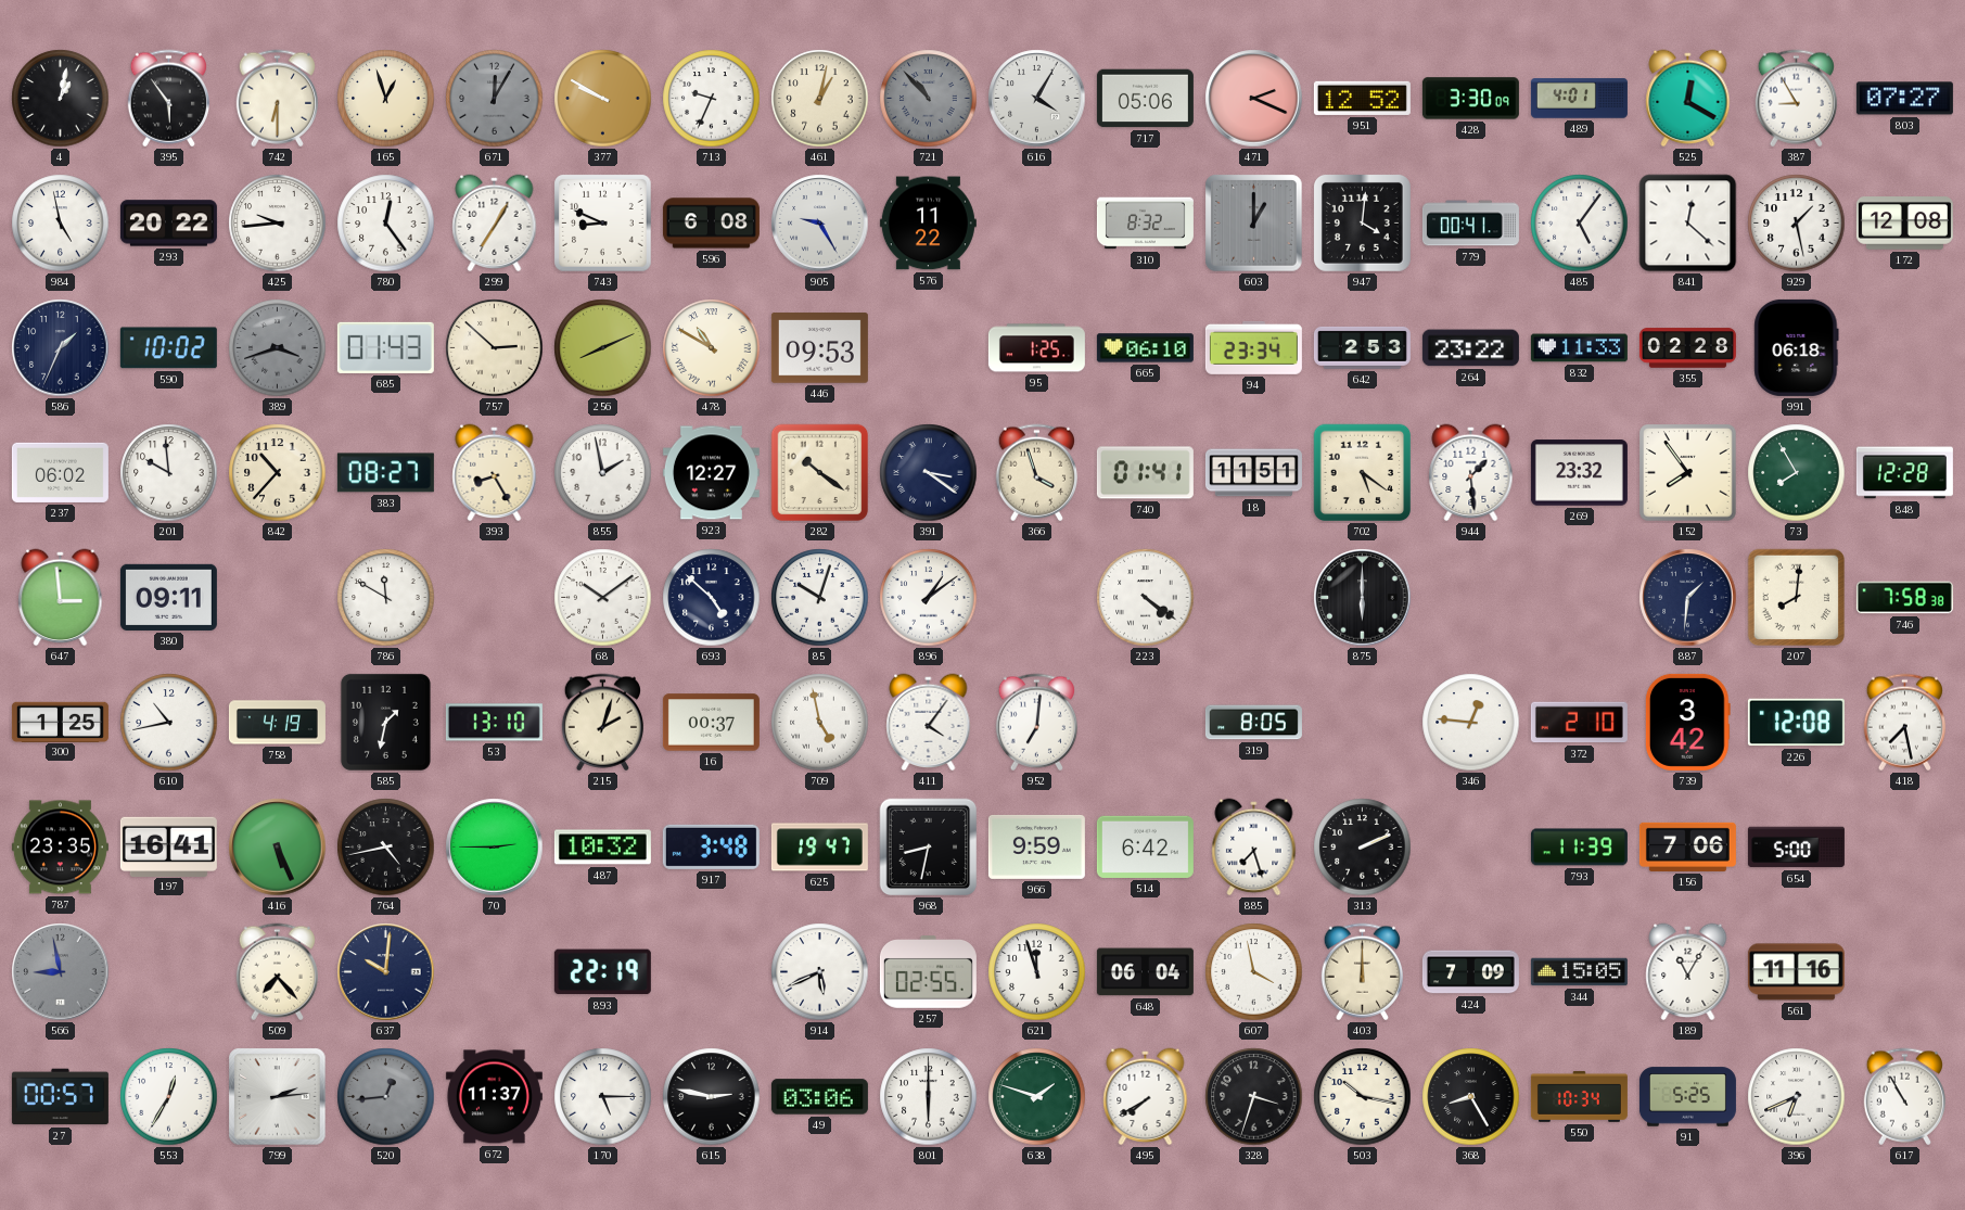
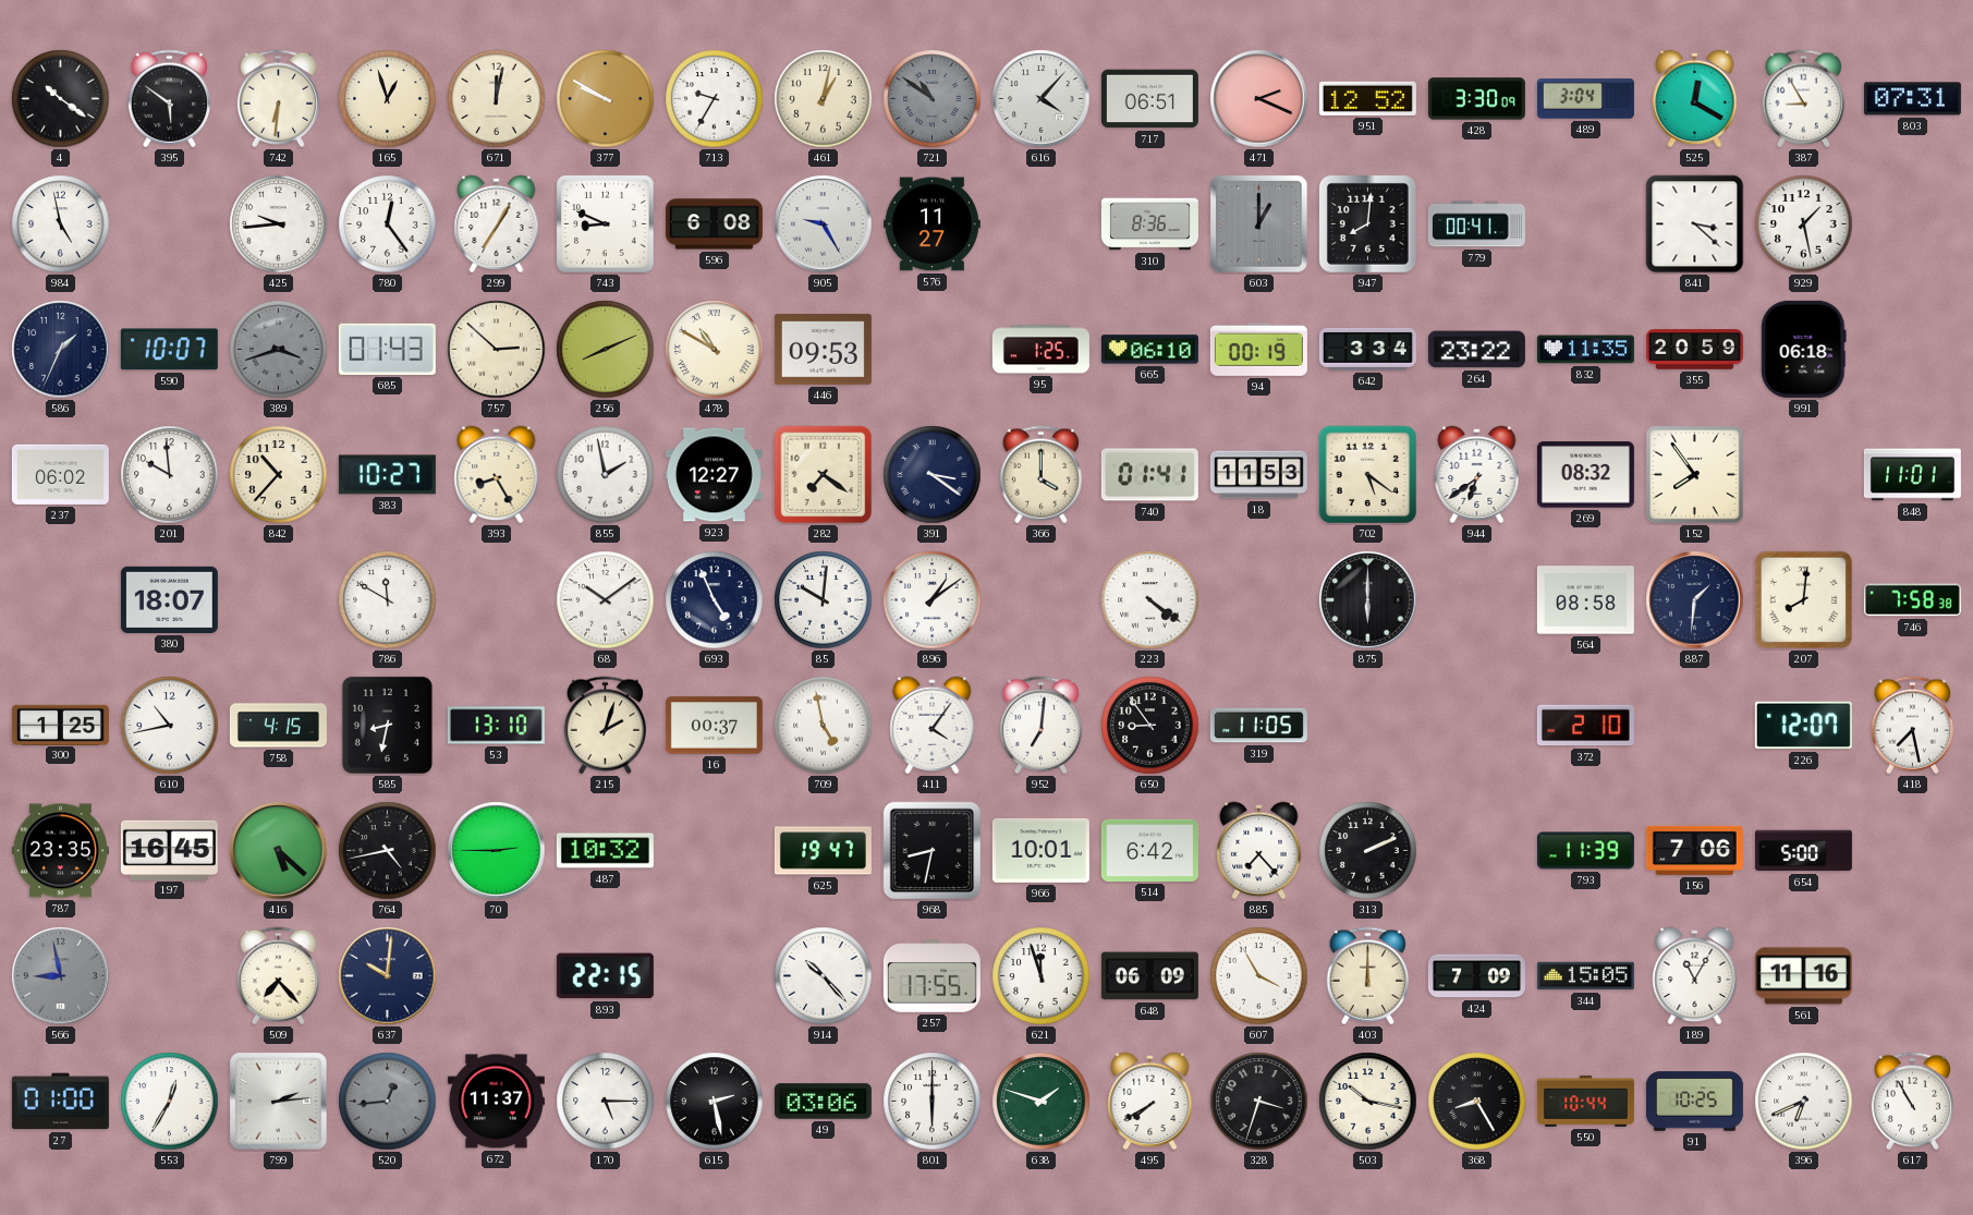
4: 1:02 -> 10:21 (61, 99)
395: 5:54 -> 5:51 (169, 99)
742: 6:30 -> 6:31 (278, 99)
671: 12:05 -> 12:02 (497, 99)
671 dial: grey -> cream (497, 99)
713: 9:34 -> 9:35 (715, 99)
721: 10:53 -> 10:51 (933, 99)
616: 4:05 -> 4:07 (1042, 99)
717: 05:06 -> 06:51 (1149, 99)
489: 4:01 -> 3:04 (1585, 99)
803: 07:27 -> 07:31 (1912, 99)
293: 20:22 -> none (168, 224)
576: 11:22 -> 11:27 (931, 224)
310: 8:32 -> 8:36 (1149, 224)
947: 4:01 -> 8:01 (1367, 223)
485: 5:06 -> none (1580, 224)
841: 12:22 -> 3:22 (1695, 224)
172: 12:08 -> none (1904, 224)
590: 10:02 -> 10:07 (169, 350)
94: 23:34 -> 00:19 (1258, 349)
642: 2:53 -> 3:34 (1367, 349)
832: 11:33 -> 11:35 (1585, 350)
355: 02:28 -> 20:59 (1694, 350)
383: 08:27 -> 10:27 (387, 475)
282: 10:21 -> 7:21 (824, 475)
366: 3:57 -> 4:00 (1040, 475)
18: 11:51 -> 11:53 (1258, 475)
944: 1:29 -> 6:39 (1477, 475)
269: 23:32 -> 08:32 (1585, 475)
73: 7:55 -> none (1797, 473)
848: 12:28 -> 11:01 (1912, 475)
647: 2:59 -> none (61, 598)
380: 09:11 -> 18:07 (169, 599)
693: 4:52 -> 4:56 (715, 600)
85: 10:03 -> 10:01 (824, 600)
564: none -> 08:58 (1585, 600)
758: 4:19 -> 4:15 (278, 726)
585: 1:32 -> 8:32 (387, 725)
650: none -> 8:54 (1150, 726)
319: 8:05 -> 11:05 (1258, 726)
346: 12:46 -> none (1471, 723)
739: 3:42 -> none (1687, 722)
226: 12:08 -> 12:07 (1803, 726)
197: 16:41 -> 16:45 (169, 850)
416: 5:26 -> 5:22 (279, 851)
917: 3:48 -> none (711, 846)
966: 9:59 -> 10:01 (1040, 850)
885: 7:27 -> 7:23 (1259, 851)
893: 22:19 -> 22:15 (605, 976)
914: 5:41 -> 10:23 (824, 976)
257: 02:55 -> 17:55 (931, 976)
648: 06:04 -> 06:09 (1149, 976)
607: 3:58 -> 3:55 (1259, 976)
27: 00:57 -> 01:00 (60, 1102)
615: 2:47 -> 2:28 (715, 1102)
550: 10:34 -> 10:44 (1585, 1101)
91: 5:25 -> 10:25 (1694, 1102)
